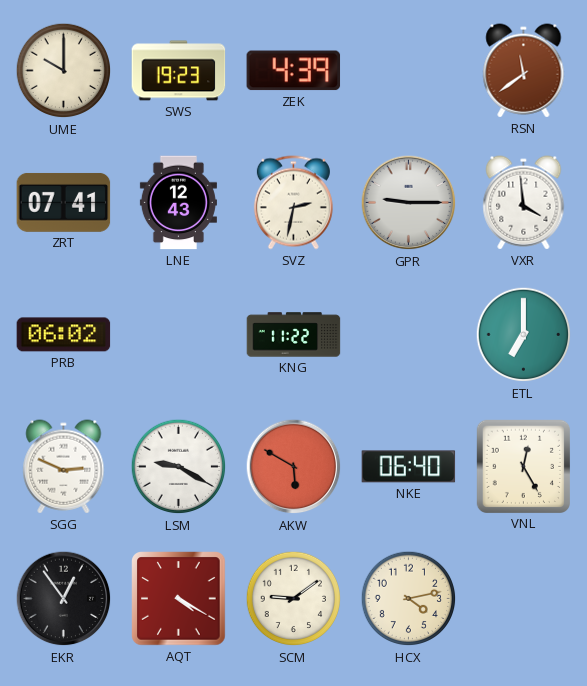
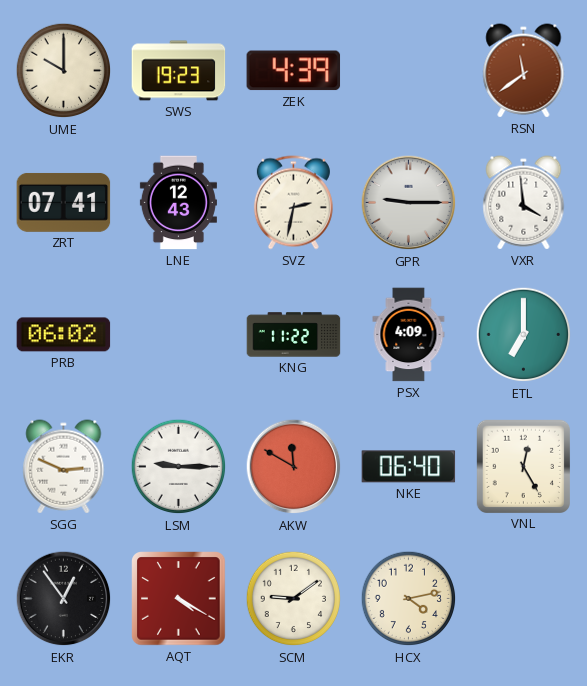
PSX: none -> 4:09 (409, 335)
LSM: 9:20 -> 9:15 (179, 467)
AKW: 5:50 -> 11:50 (294, 467)
